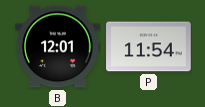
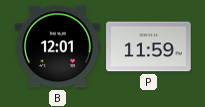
P: 11:54 -> 11:59 (149, 47)
